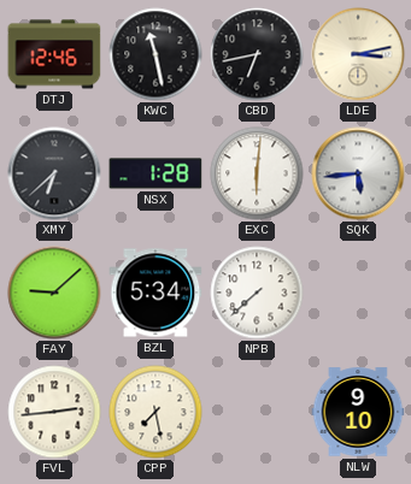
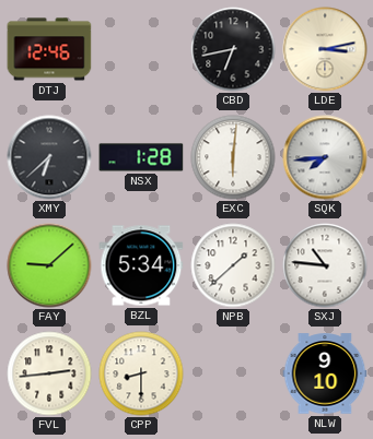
KWC: 11:28 -> none (155, 54)
SQK: 5:44 -> 7:44 (325, 157)
NPB: 7:38 -> 1:38 (233, 265)
SXJ: none -> 10:46 (325, 265)
CPP: 7:28 -> 8:30 (141, 373)
